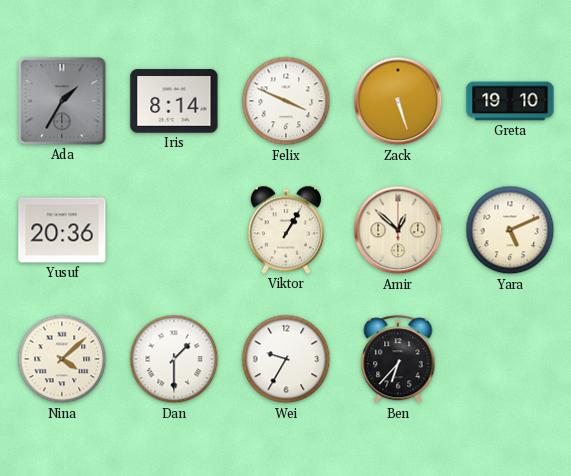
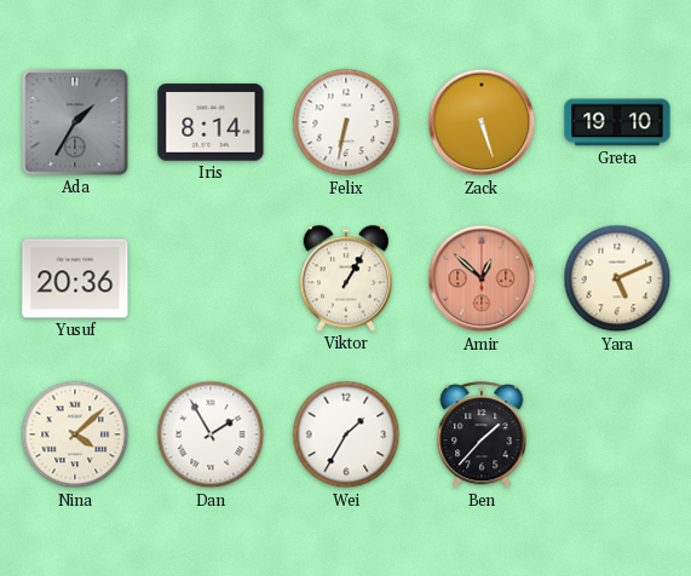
Felix: 3:49 -> 6:32 (346, 122)
Amir dial: cream -> salmon (482, 278)
Dan: 1:30 -> 1:55 (211, 434)
Wei: 9:35 -> 1:35 (346, 434)
Ben: 6:37 -> 1:37 (482, 436)
